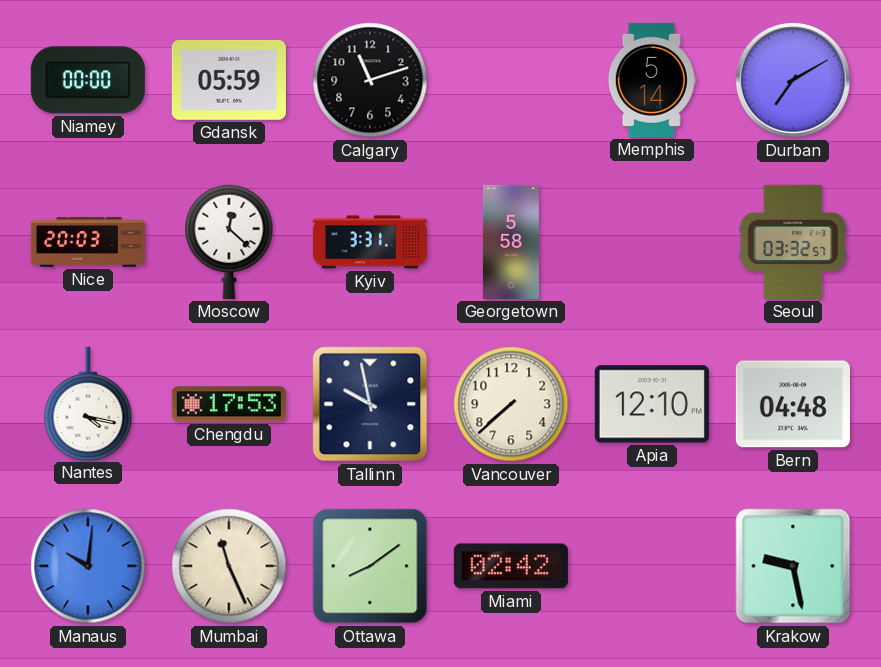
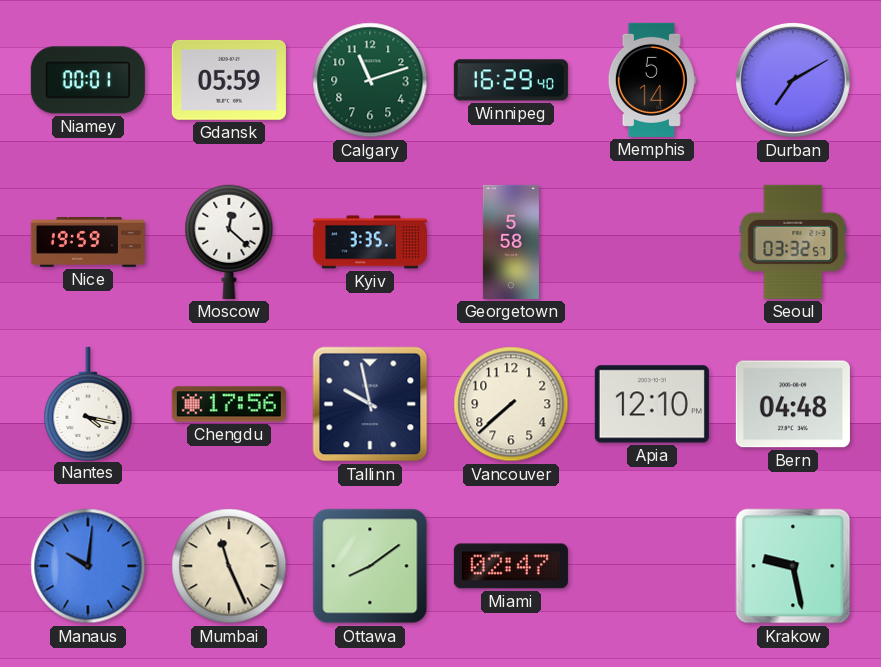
Niamey: 00:00 -> 00:01 (88, 80)
Calgary dial: black -> green (370, 80)
Winnipeg: none -> 16:29 (511, 80)
Nice: 20:03 -> 19:59 (88, 242)
Kyiv: 3:31 -> 3:35 (370, 242)
Chengdu: 17:53 -> 17:56 (229, 404)
Miami: 02:42 -> 02:47 (511, 566)
